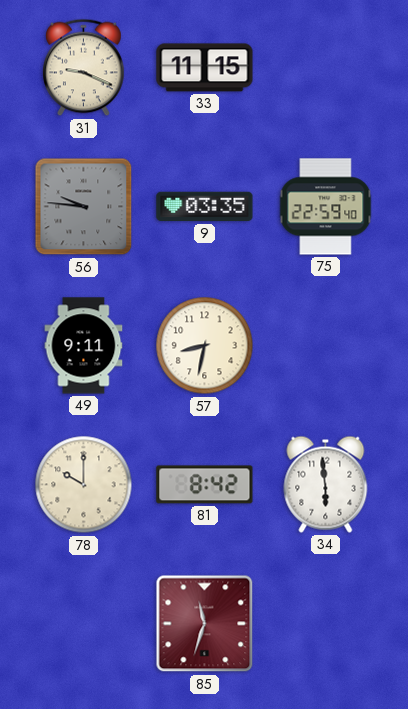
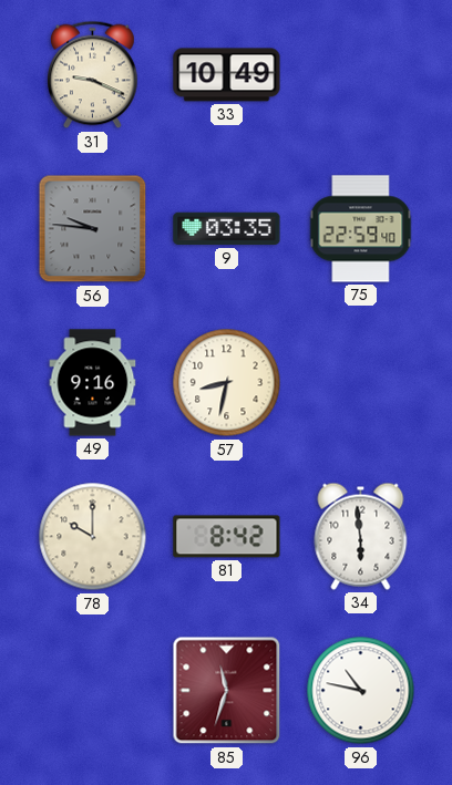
33: 11:15 -> 10:49 (227, 75)
49: 9:11 -> 9:16 (93, 383)
96: none -> 10:47 (361, 691)
